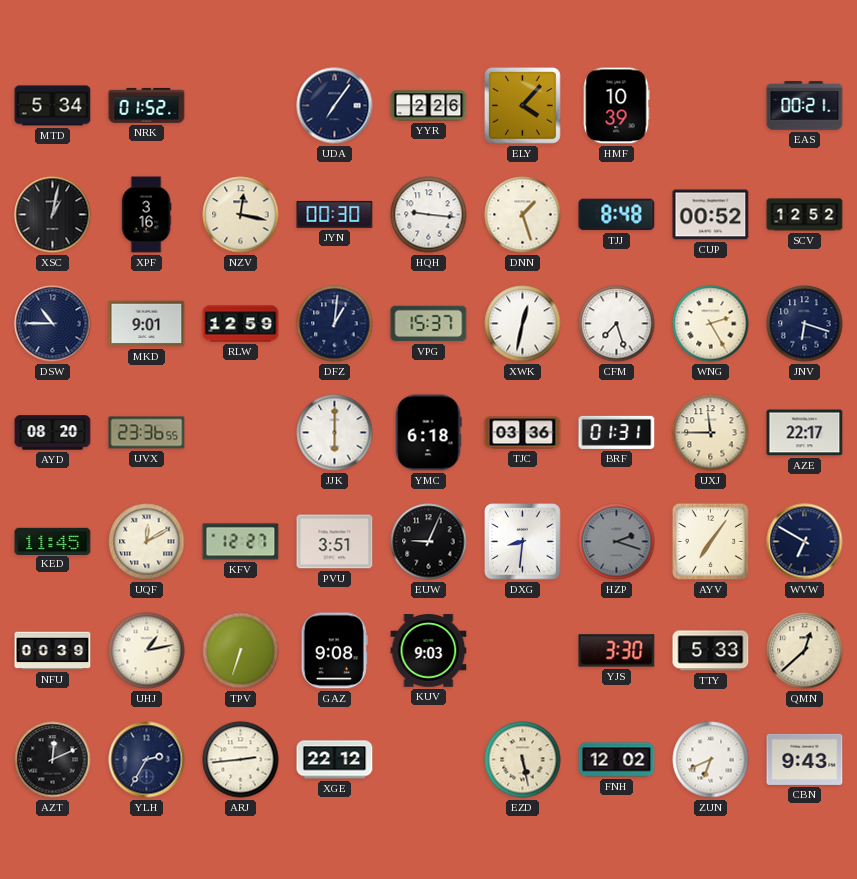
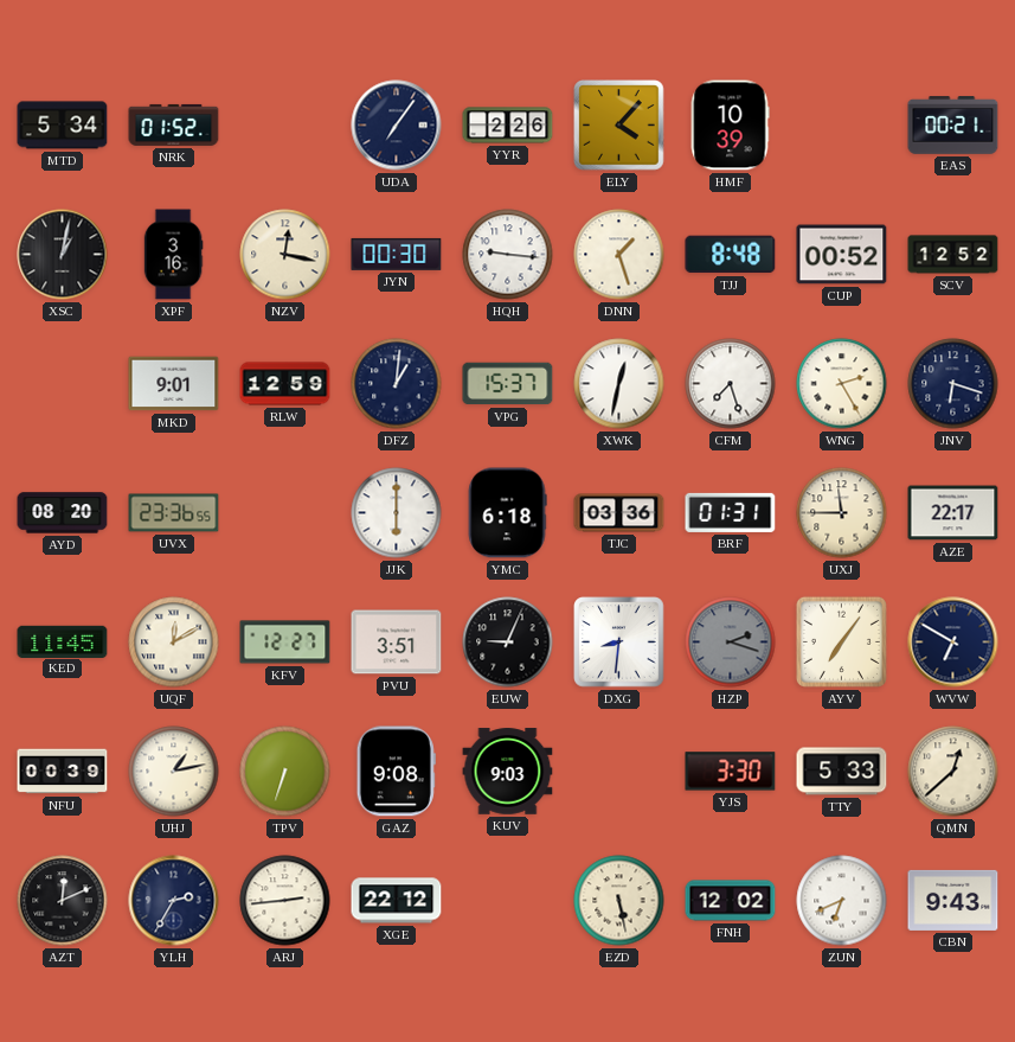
DSW: 10:45 -> none (53, 324)
